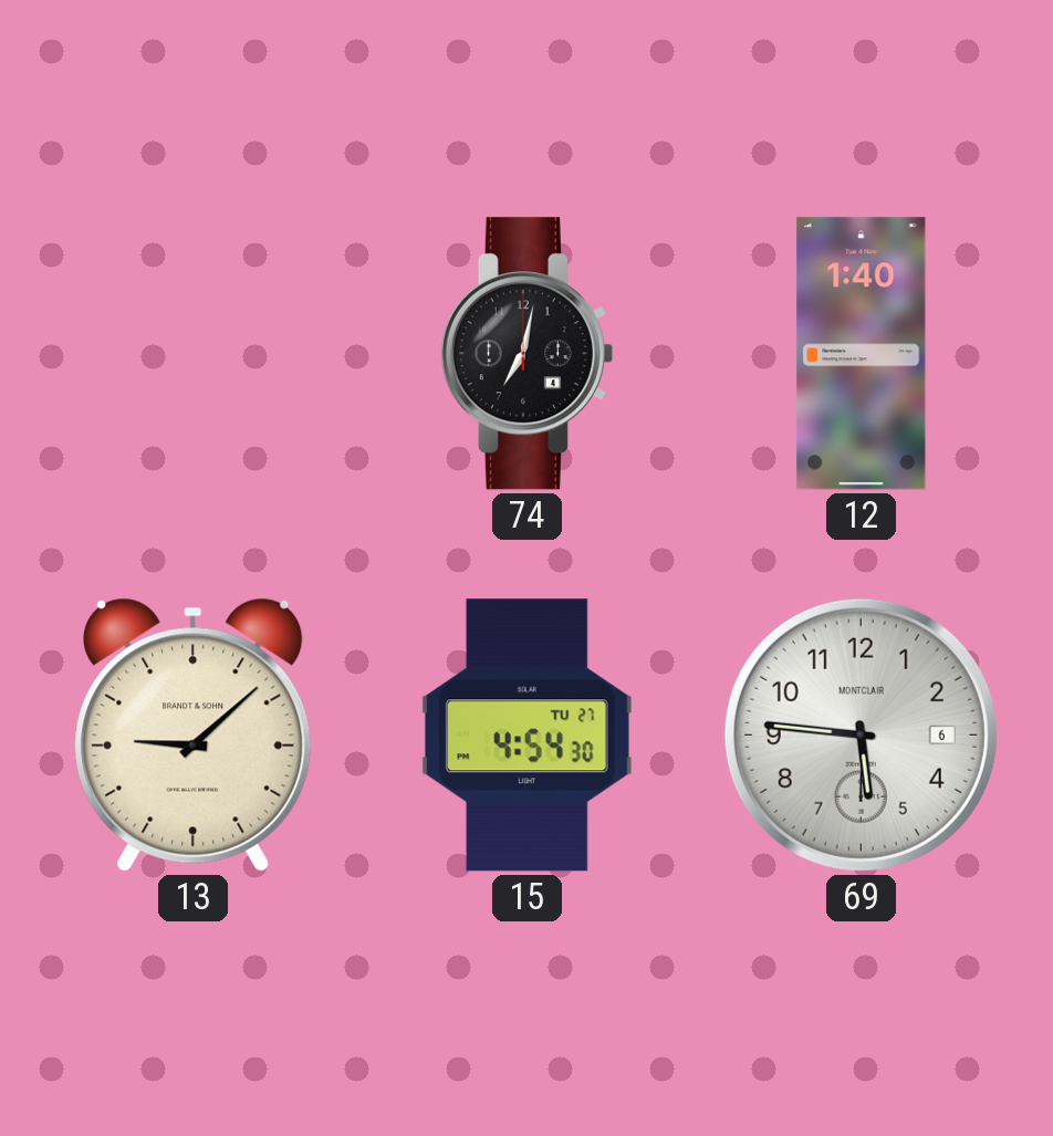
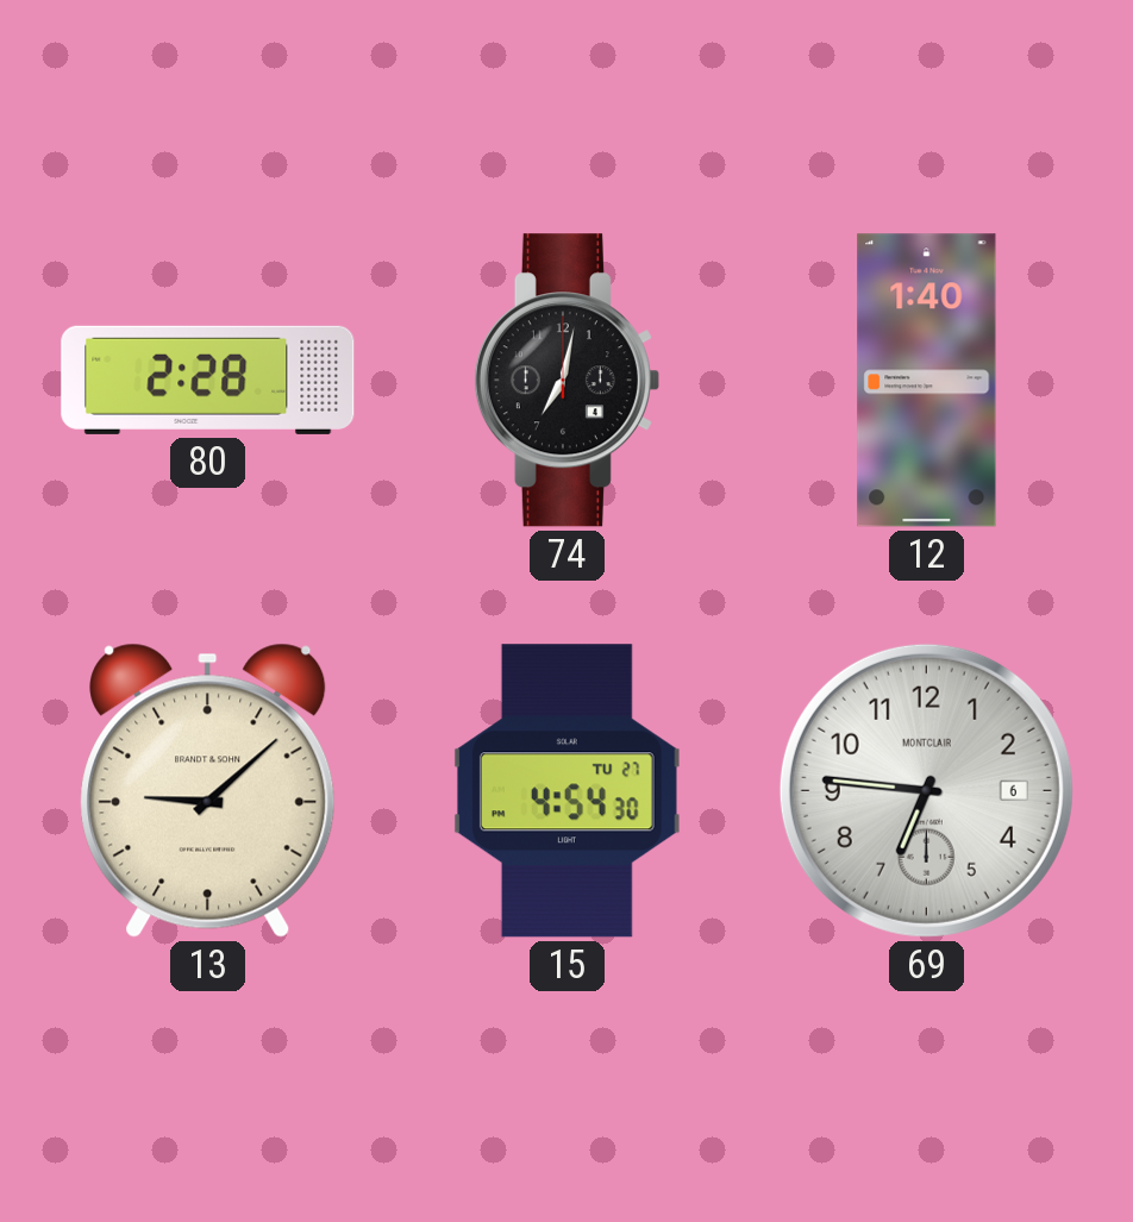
80: none -> 2:28 (208, 380)
69: 5:46 -> 6:46 (926, 790)
